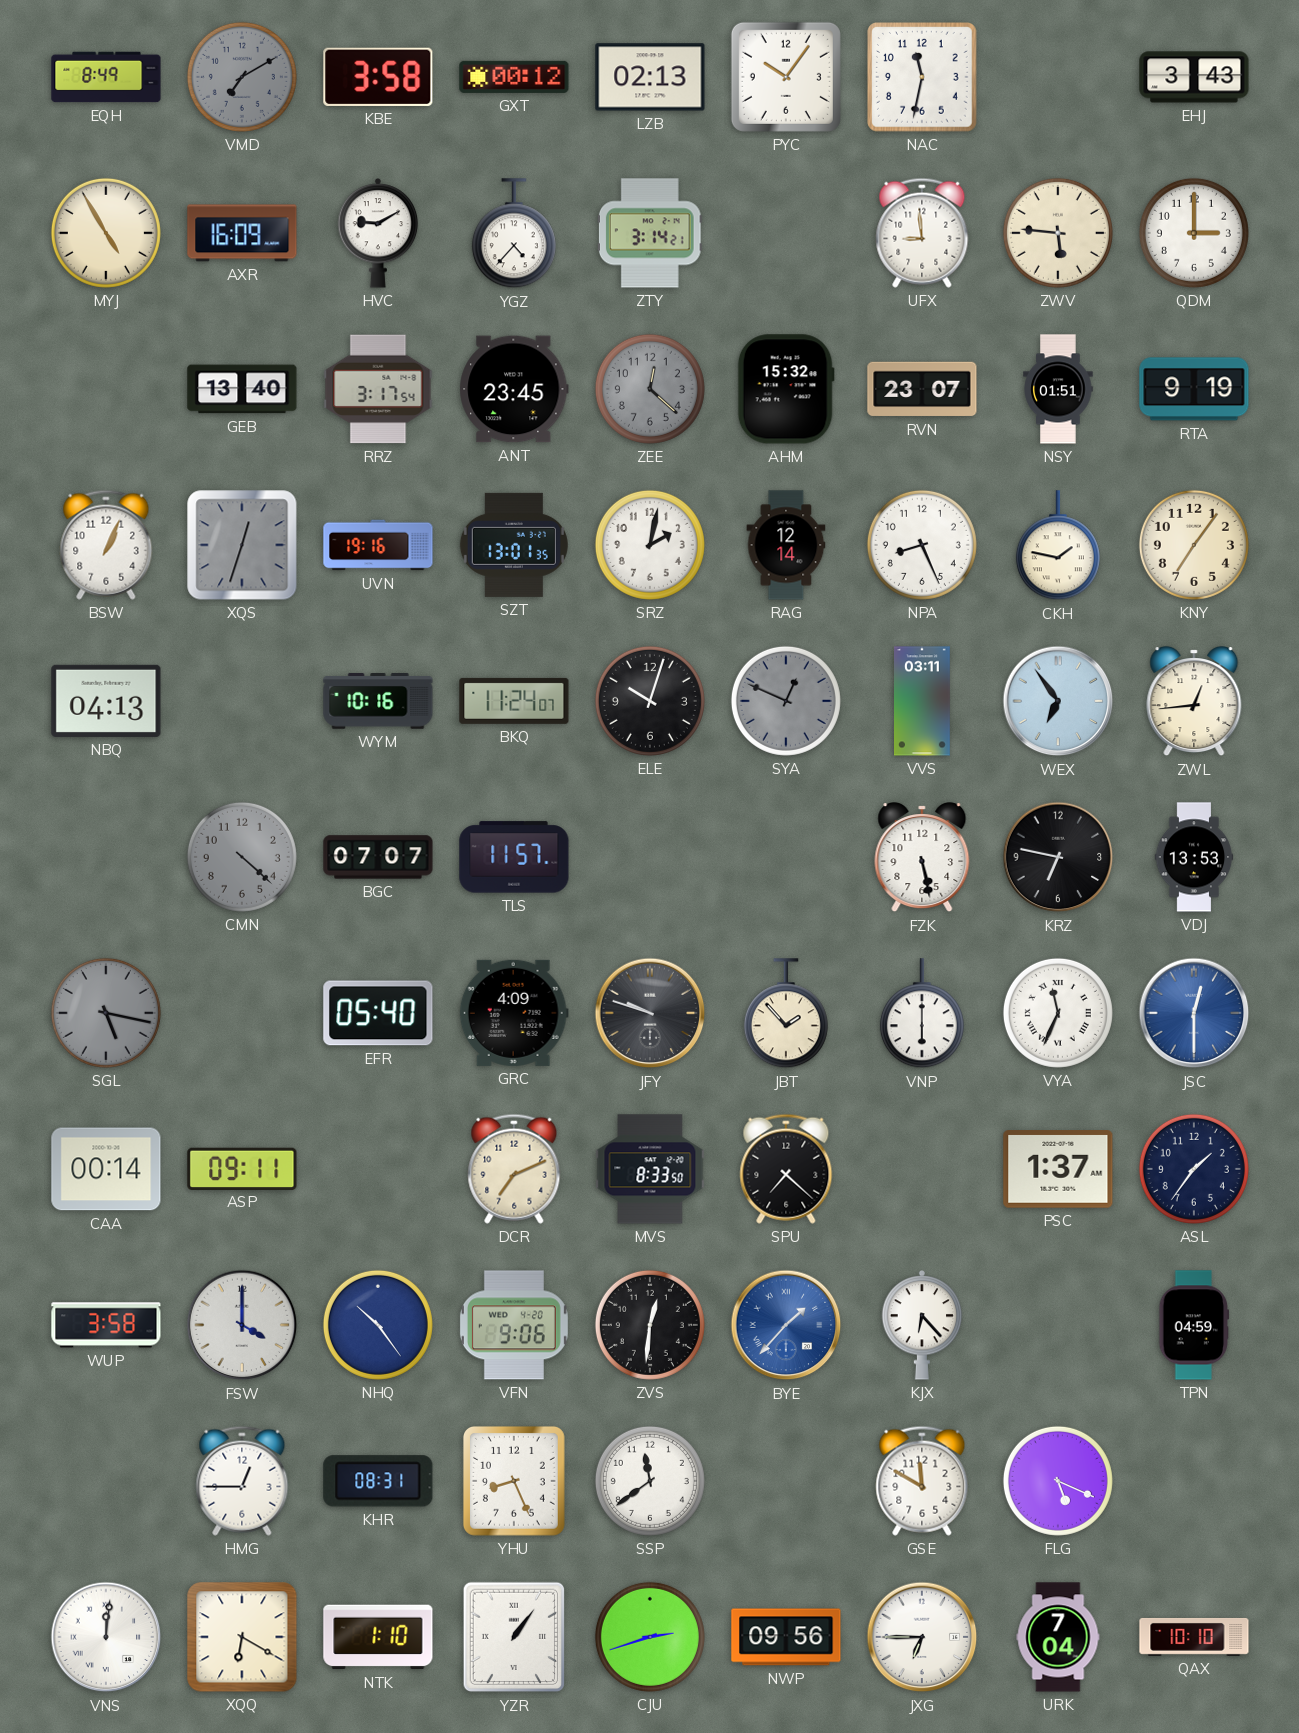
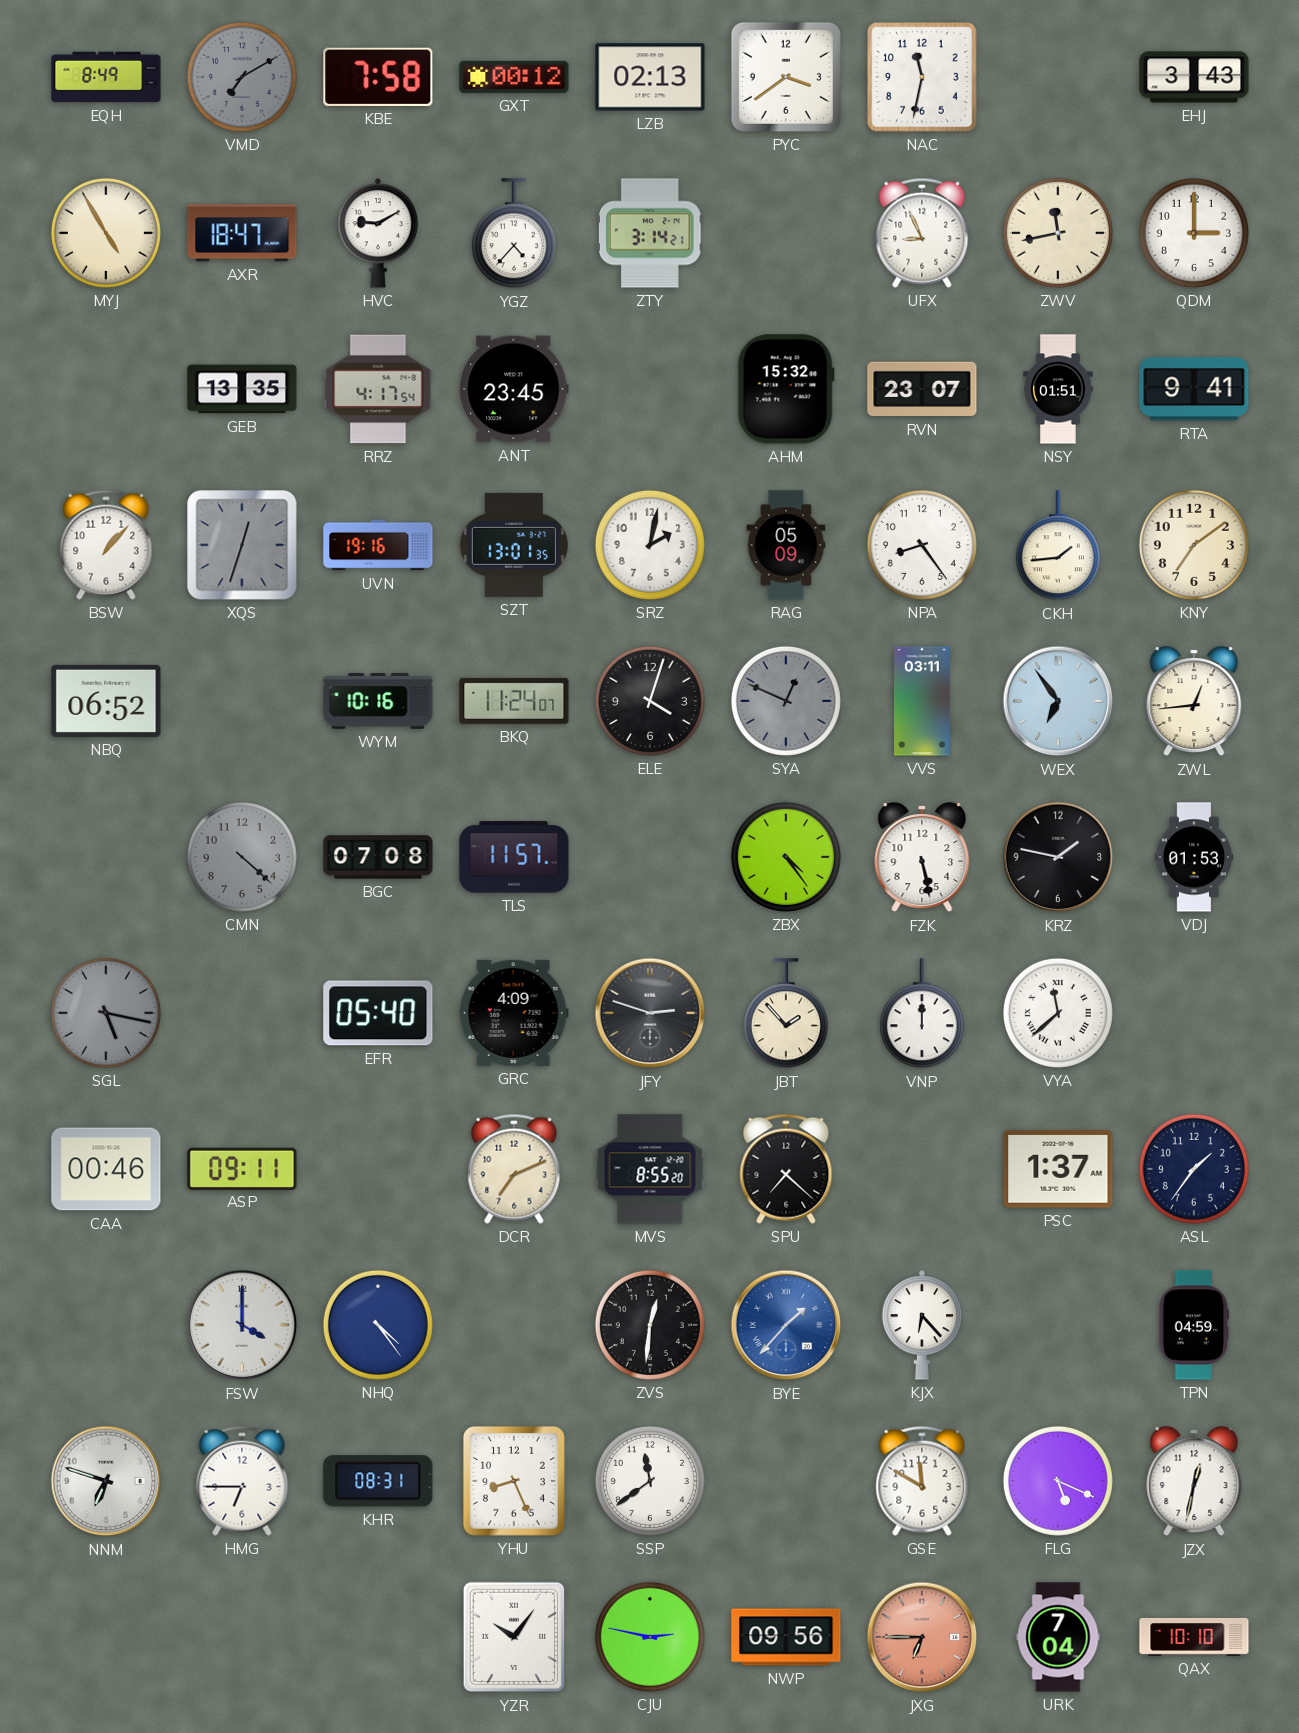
KBE: 3:58 -> 7:58 (378, 77)
PYC: 10:06 -> 3:39 (786, 77)
AXR: 16:09 -> 18:47 (242, 233)
UFX: 8:59 -> 8:56 (922, 233)
ZWV: 5:46 -> 11:43 (1058, 233)
GEB: 13:40 -> 13:35 (242, 389)
RRZ: 3:17 -> 4:17 (378, 389)
ZEE: 12:22 -> none (650, 389)
RTA: 9:19 -> 9:41 (1194, 389)
BSW: 1:04 -> 1:07 (106, 545)
RAG: 12:14 -> 05:09 (786, 545)
NPA: 8:26 -> 8:24 (922, 545)
CKH: 1:47 -> 1:44 (1058, 546)
KNY: 7:06 -> 7:09 (1194, 545)
NBQ: 04:13 -> 06:52 (106, 701)
ELE: 10:03 -> 4:03 (650, 701)
BGC: 07:07 -> 07:08 (378, 857)
ZBX: none -> 4:24 (786, 857)
KRZ: 6:47 -> 1:47 (1058, 857)
VDJ: 13:53 -> 01:53 (1194, 857)
JFY: 9:48 -> 2:48 (650, 1013)
VNP: 6:00 -> 12:00 (922, 1014)
VYA: 11:34 -> 11:38 (1058, 1013)
JSC: 12:30 -> none (1194, 1013)
CAA: 00:14 -> 00:46 (106, 1169)
MVS: 8:33 -> 8:55 (650, 1169)
WUP: 3:58 -> none (106, 1325)
NHQ: 10:24 -> 4:24 (378, 1325)
VFN: 9:06 -> none (514, 1325)
NNM: none -> 6:48 (106, 1481)
HMG: 12:45 -> 6:45 (242, 1481)
JZX: none -> 12:32 (1194, 1482)
VNS: 12:01 -> none (106, 1637)
XQQ: 6:20 -> none (242, 1637)
NTK: 1:10 -> none (378, 1637)
YZR: 1:06 -> 10:06 (513, 1637)
CJU: 2:42 -> 2:47 (650, 1637)
JXG dial: white -> salmon (922, 1637)
